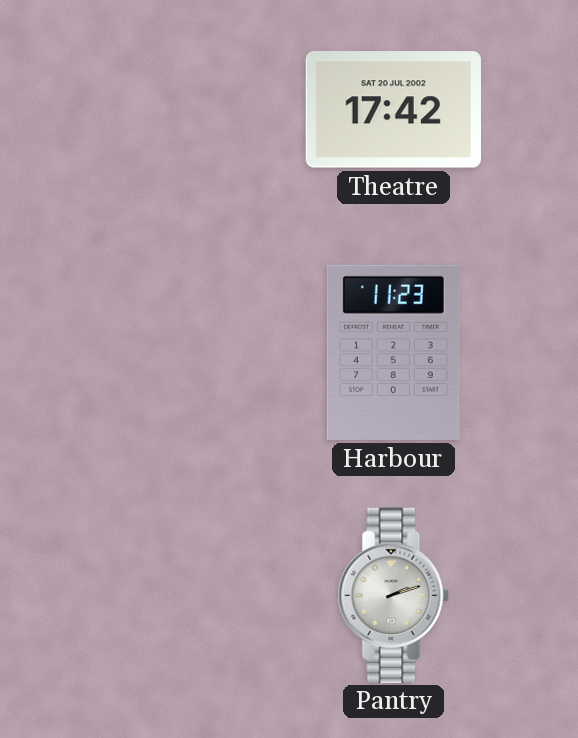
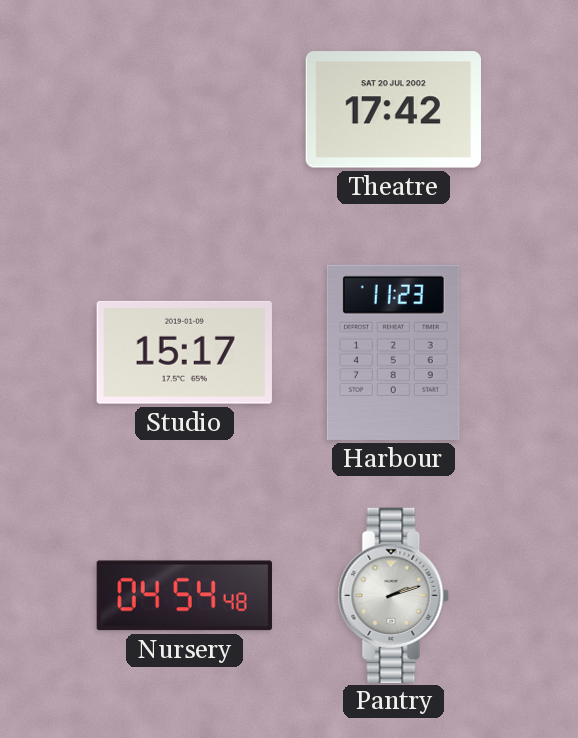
Studio: none -> 15:17 (184, 352)
Nursery: none -> 04:54 (184, 596)
